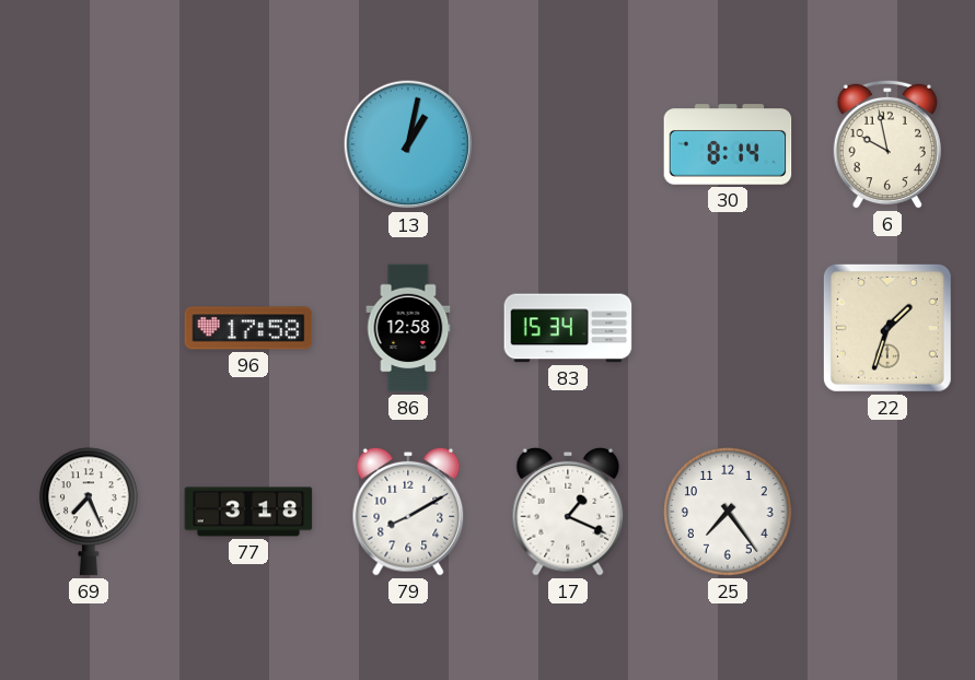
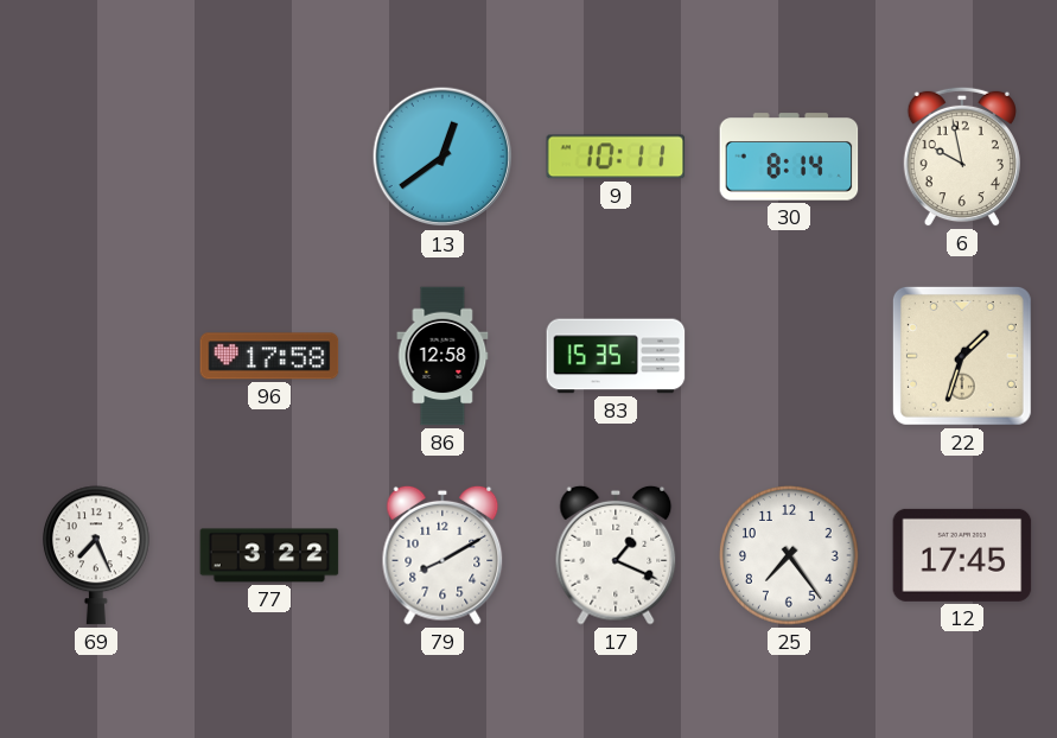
13: 1:02 -> 12:39 (442, 157)
9: none -> 10:11 (616, 157)
83: 15:34 -> 15:35 (616, 356)
77: 3:18 -> 3:22 (269, 555)
12: none -> 17:45 (962, 555)
